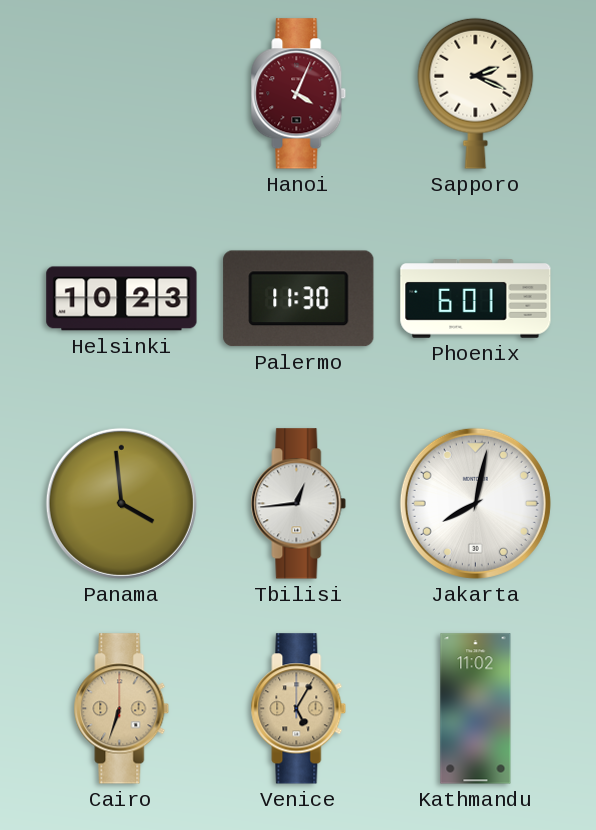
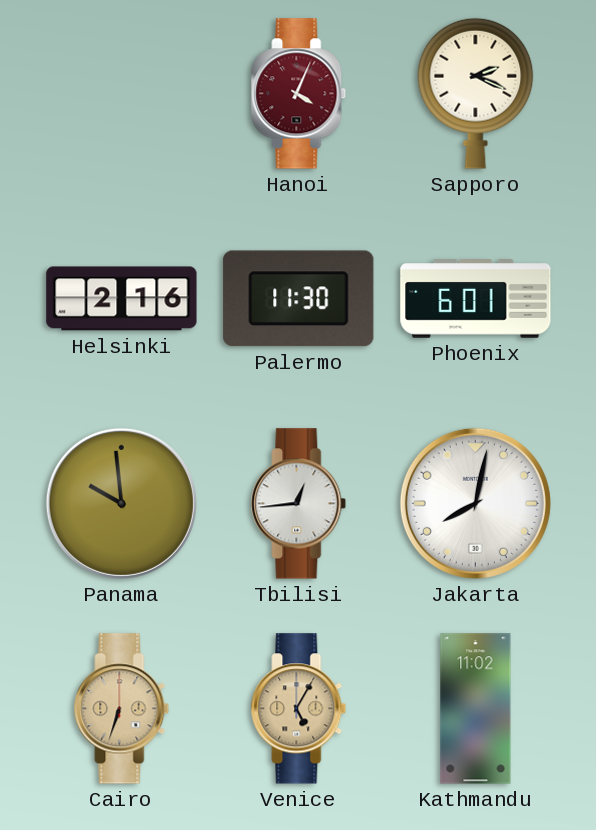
Helsinki: 10:23 -> 2:16 (122, 299)
Panama: 3:59 -> 9:59 (121, 503)
